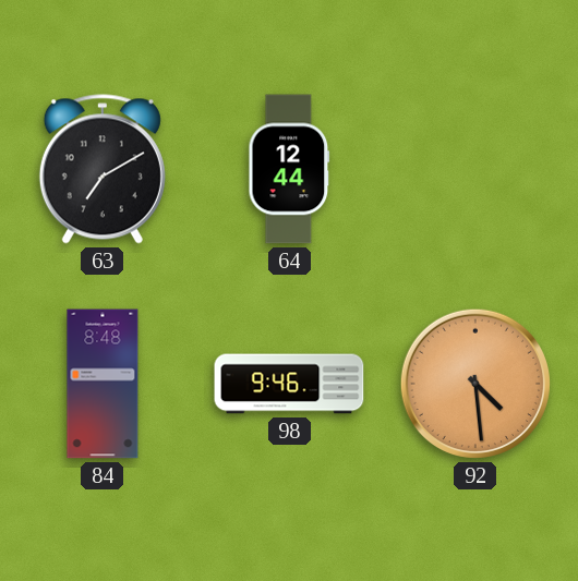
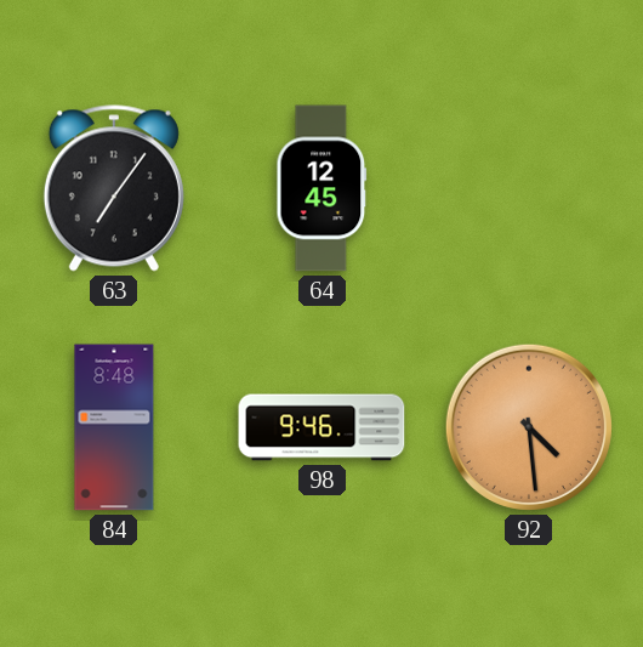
63: 7:10 -> 7:06 (114, 188)
64: 12:44 -> 12:45 (321, 188)
